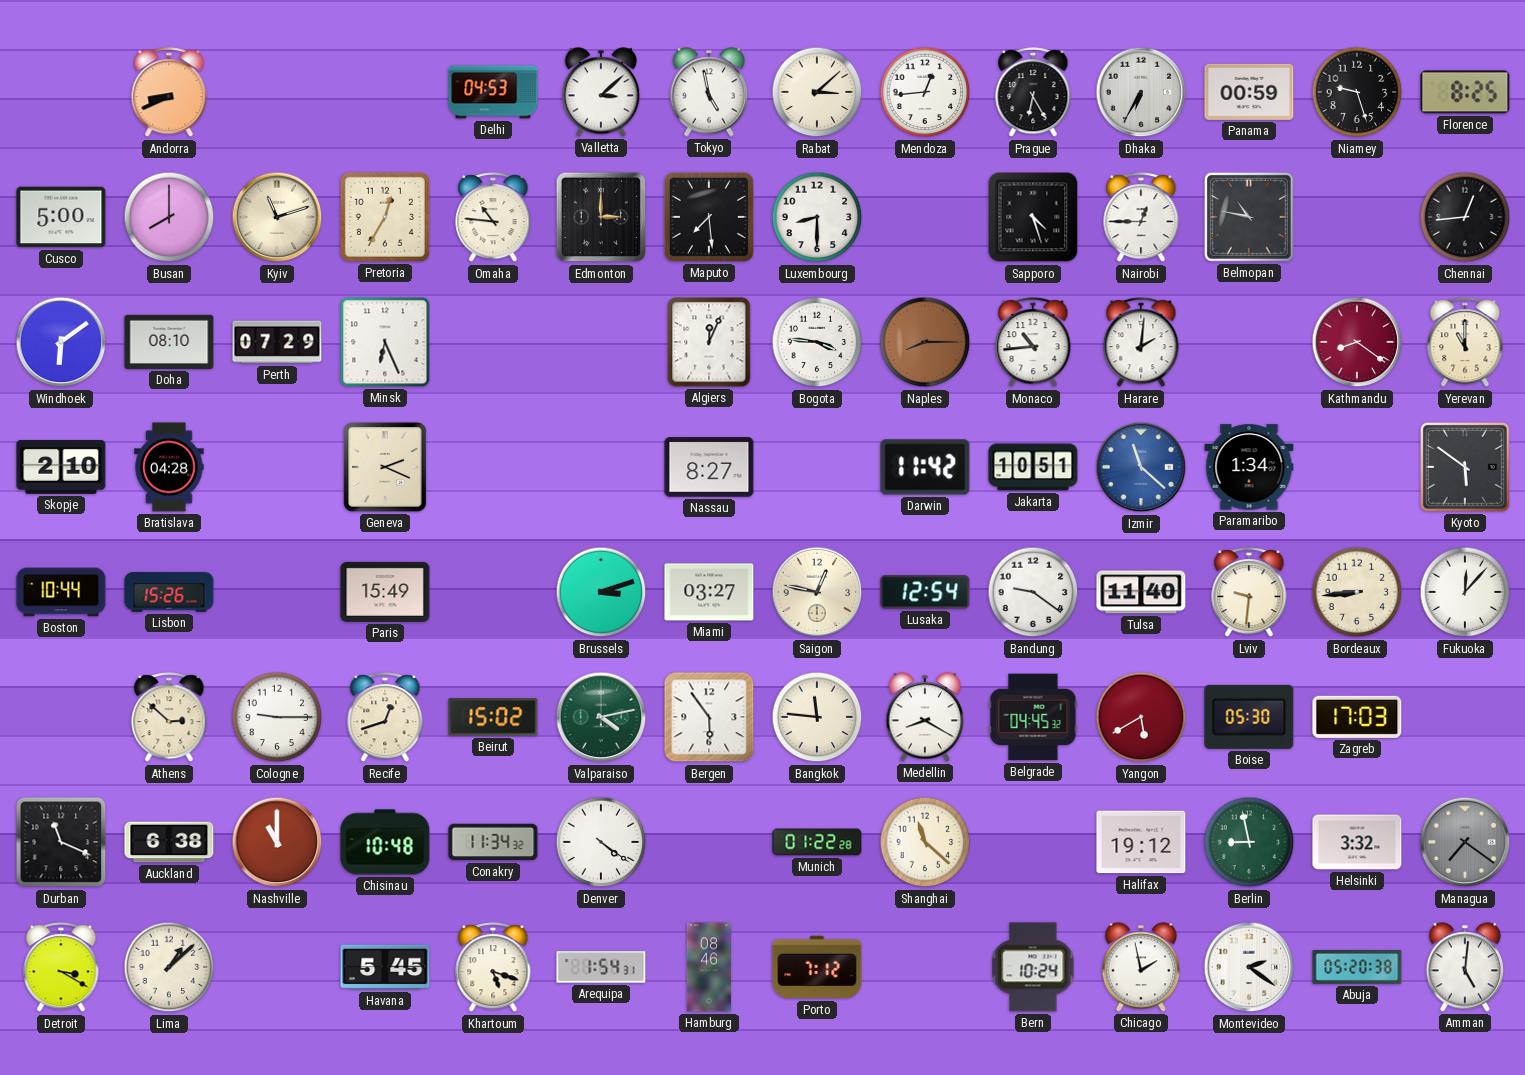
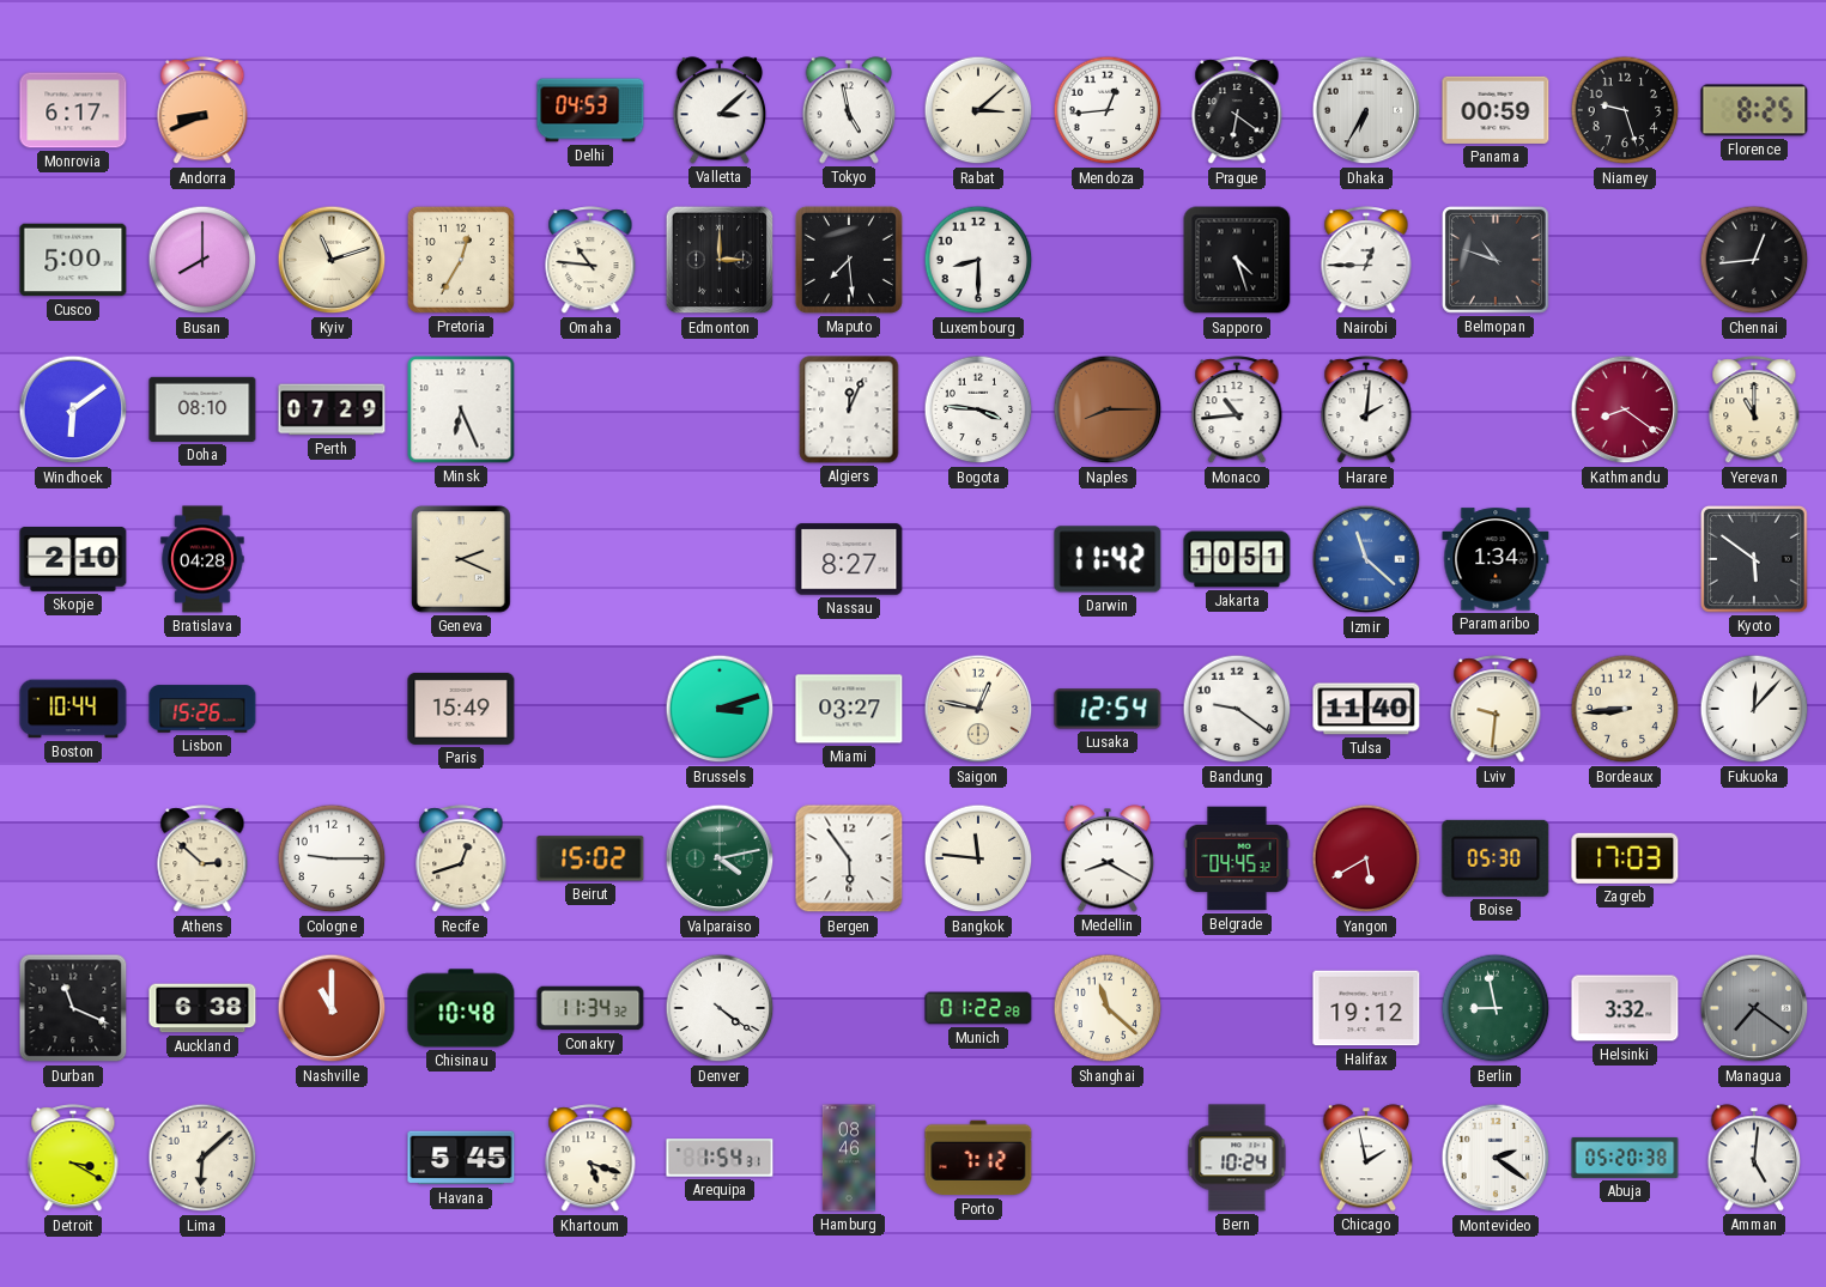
Monrovia: none -> 6:17 (73, 110)
Prague: 6:25 -> 6:21 (1237, 111)
Belmopan: 10:47 -> 10:48 (1496, 260)
Lima: 1:08 -> 6:08 (202, 1158)
